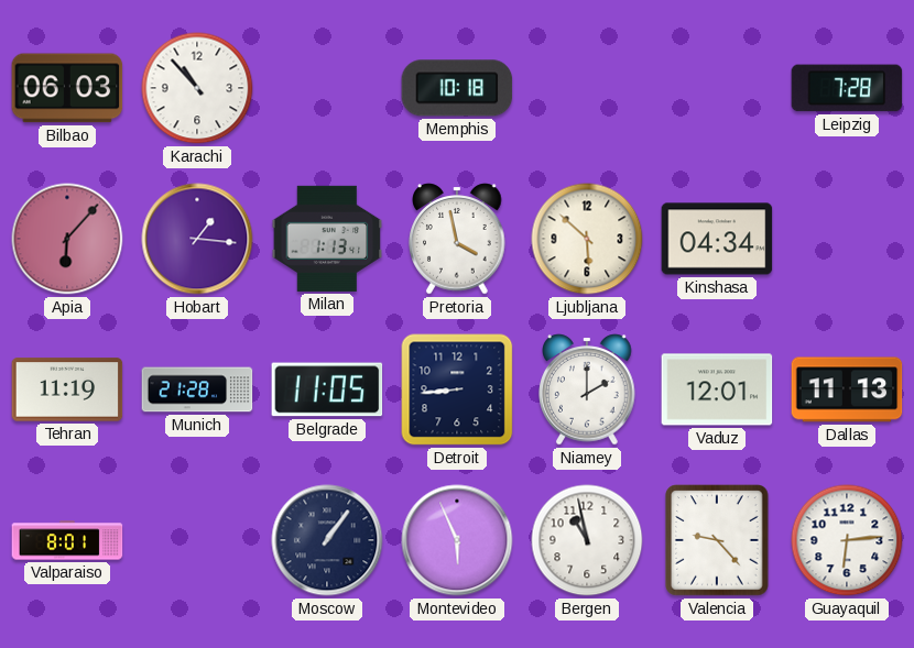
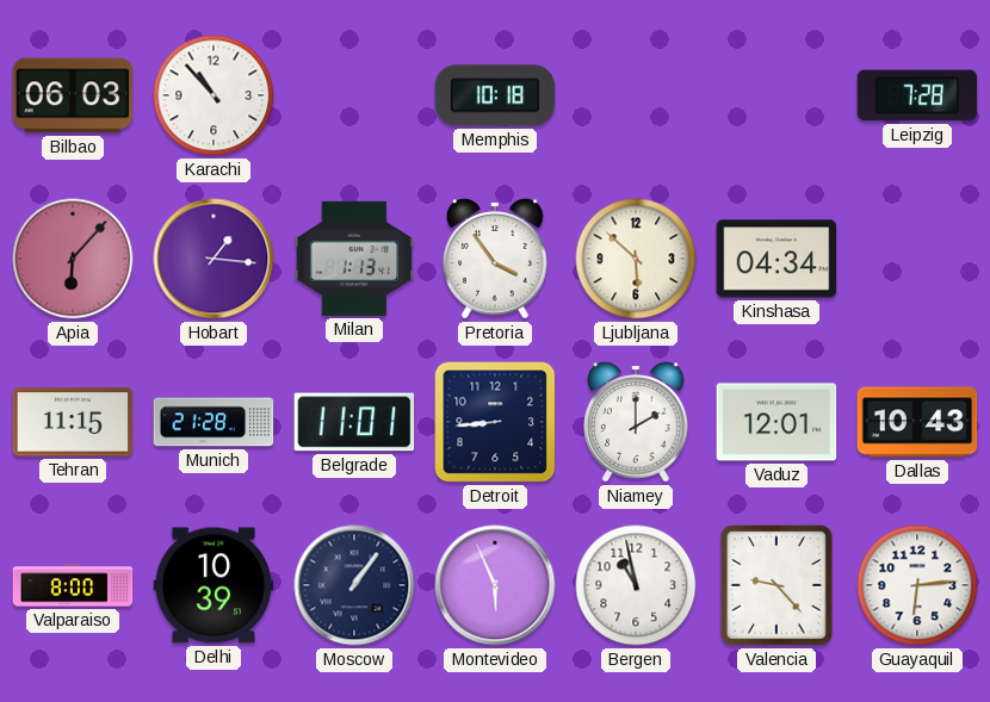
Pretoria: 3:58 -> 3:54 (495, 259)
Tehran: 11:19 -> 11:15 (73, 422)
Belgrade: 11:05 -> 11:01 (354, 422)
Dallas: 11:13 -> 10:43 (917, 422)
Valparaiso: 8:01 -> 8:00 (73, 585)
Delhi: none -> 10:39 (214, 585)
